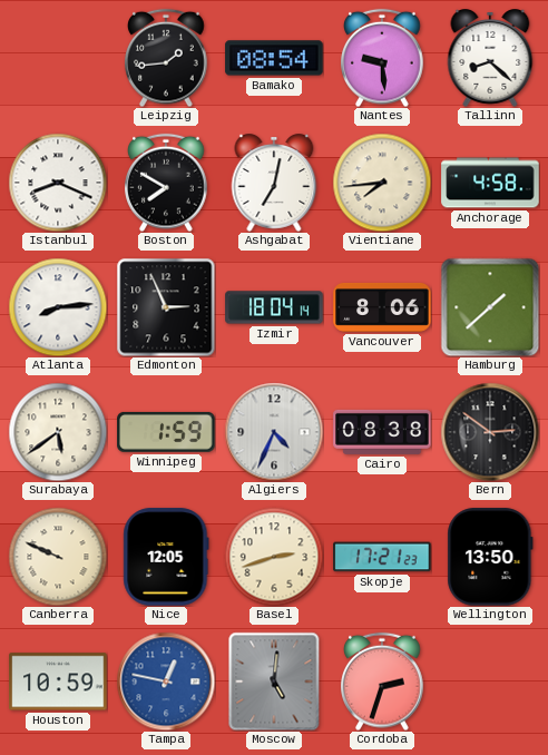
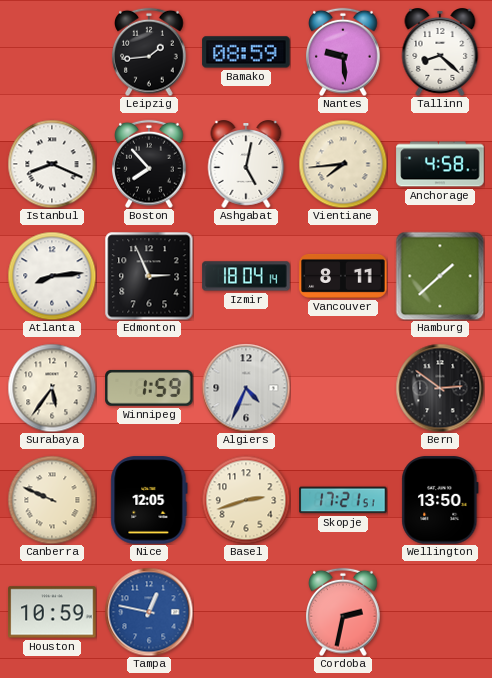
Bamako: 08:54 -> 08:59 (246, 52)
Boston: 7:50 -> 7:53 (149, 164)
Ashgabat: 7:02 -> 5:02 (246, 165)
Vancouver: 8:06 -> 8:11 (343, 276)
Surabaya: 5:39 -> 5:36 (52, 388)
Cairo: 08:38 -> none (382, 432)
Skopje: 17:21:23 -> 17:21:51 (343, 500)
Moscow: 5:01 -> none (274, 682)
Cordoba: 2:33 -> 2:32 (343, 612)
